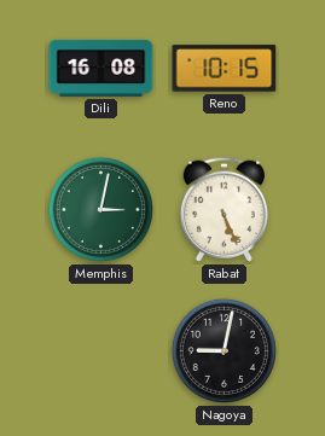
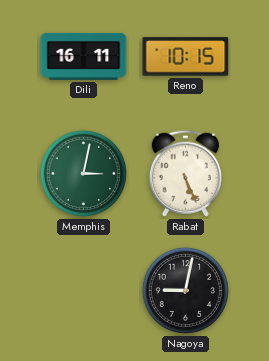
Dili: 16:08 -> 16:11 (84, 56)
